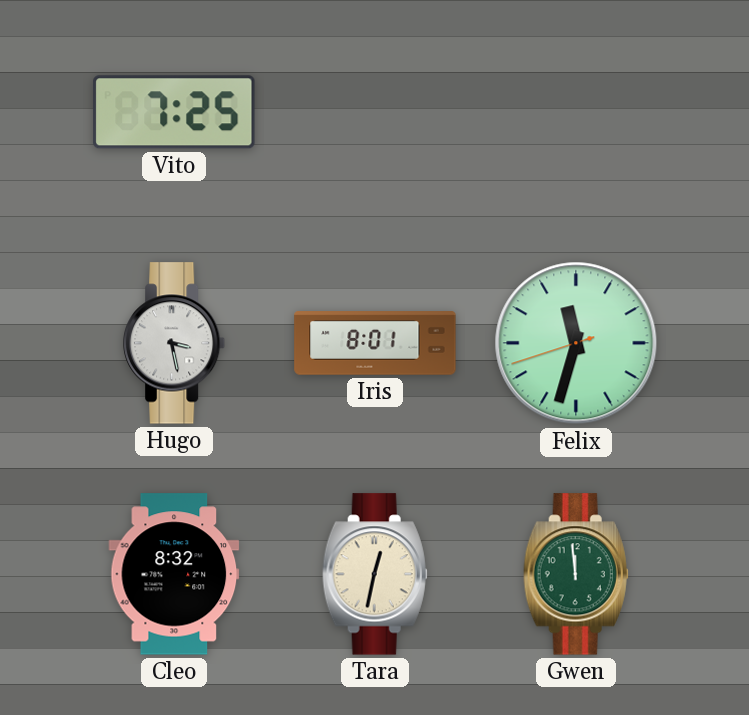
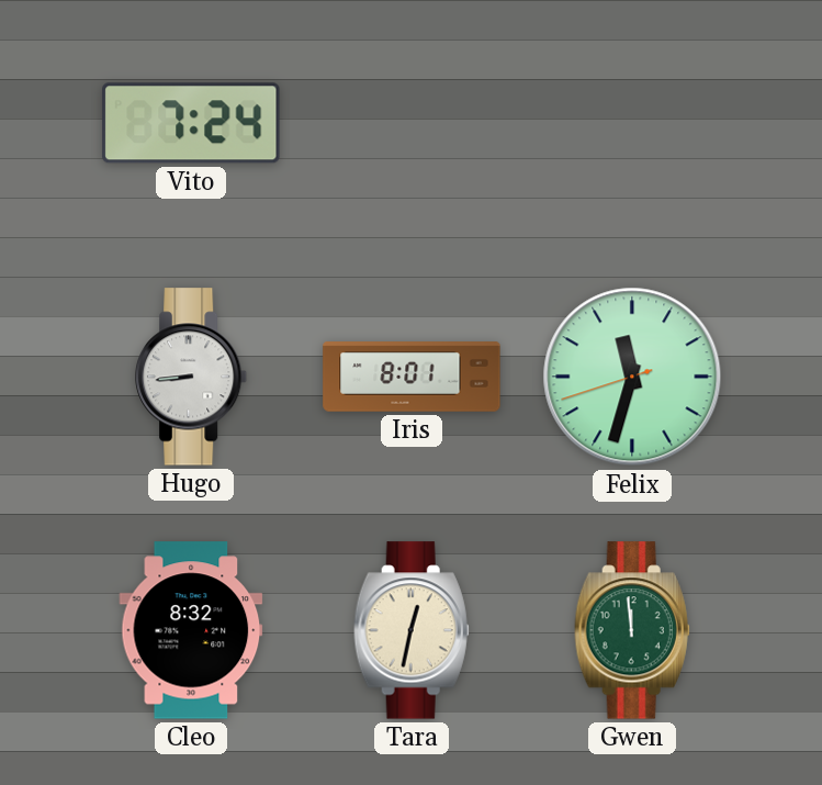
Vito: 7:25 -> 7:24 (191, 123)
Hugo: 3:28 -> 8:44 (192, 377)
